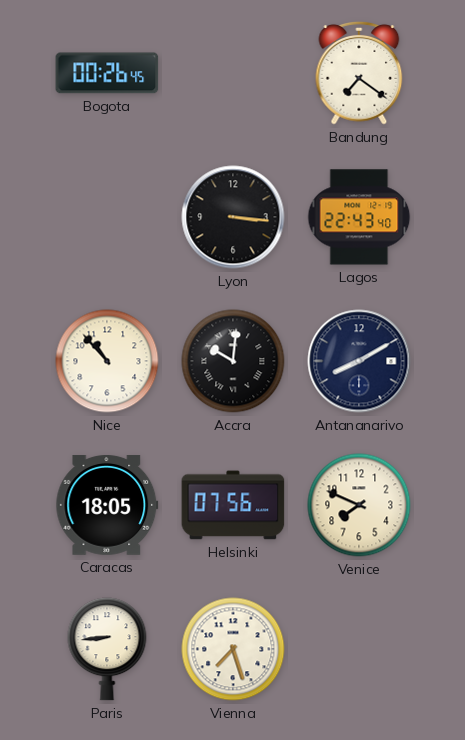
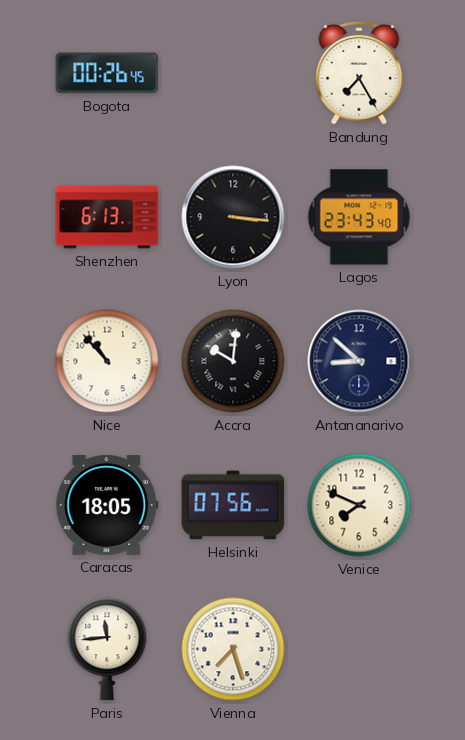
Bandung: 7:21 -> 7:25 (359, 74)
Shenzhen: none -> 6:13 (107, 217)
Lagos: 22:43 -> 23:43 (359, 217)
Antananarivo: 8:10 -> 8:52 (359, 361)
Paris: 8:44 -> 11:44 (107, 649)
